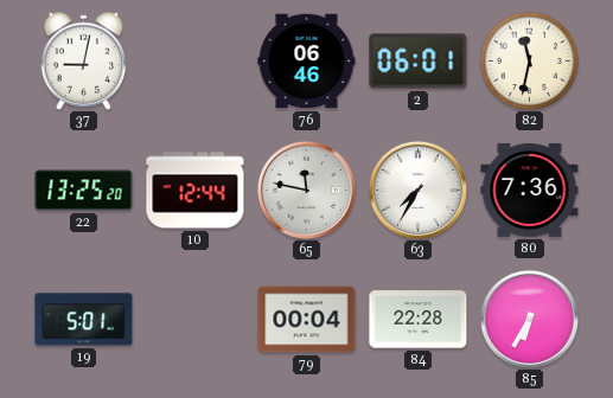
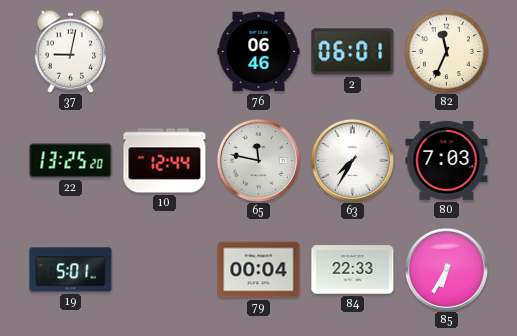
82: 11:32 -> 11:34 (446, 51)
80: 7:36 -> 7:03 (447, 160)
84: 22:28 -> 22:33 (353, 270)
